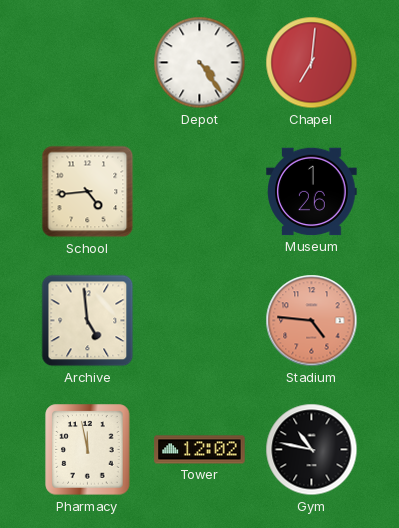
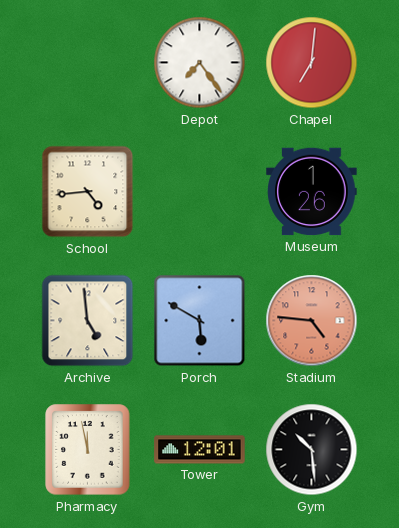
Depot: 4:24 -> 7:24 (200, 63)
Porch: none -> 5:50 (200, 321)
Tower: 12:02 -> 12:01 (200, 450)
Gym: 10:47 -> 10:29 (312, 450)
